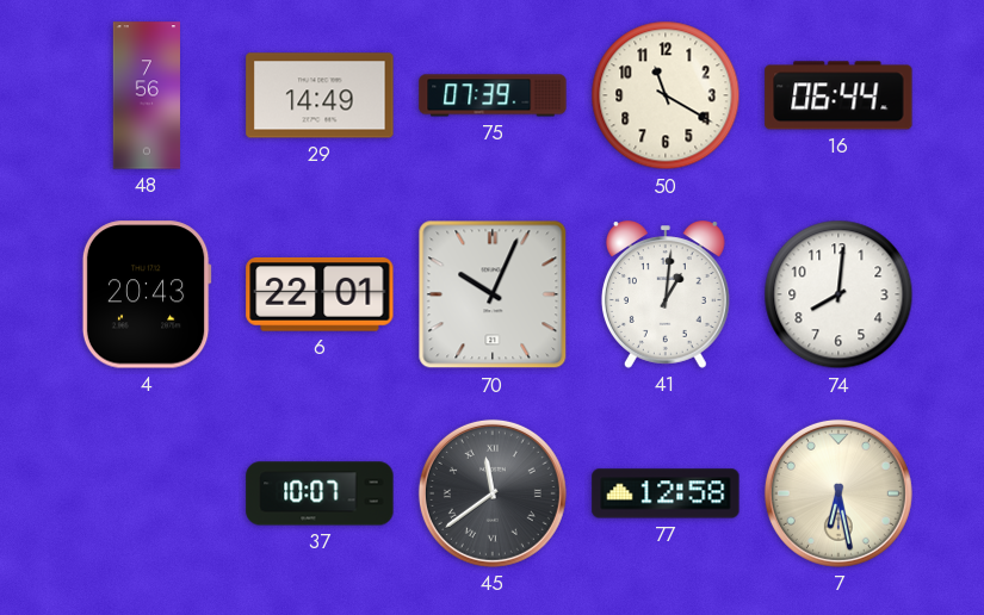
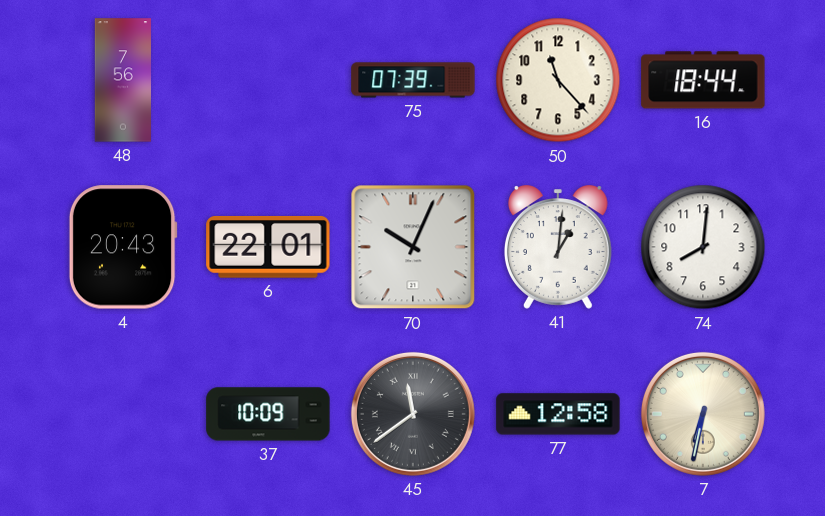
29: 14:49 -> none (320, 95)
50: 11:20 -> 11:23 (558, 80)
16: 06:44 -> 18:44 (703, 80)
37: 10:07 -> 10:09 (268, 414)
7: 6:28 -> 6:32 (703, 414)
